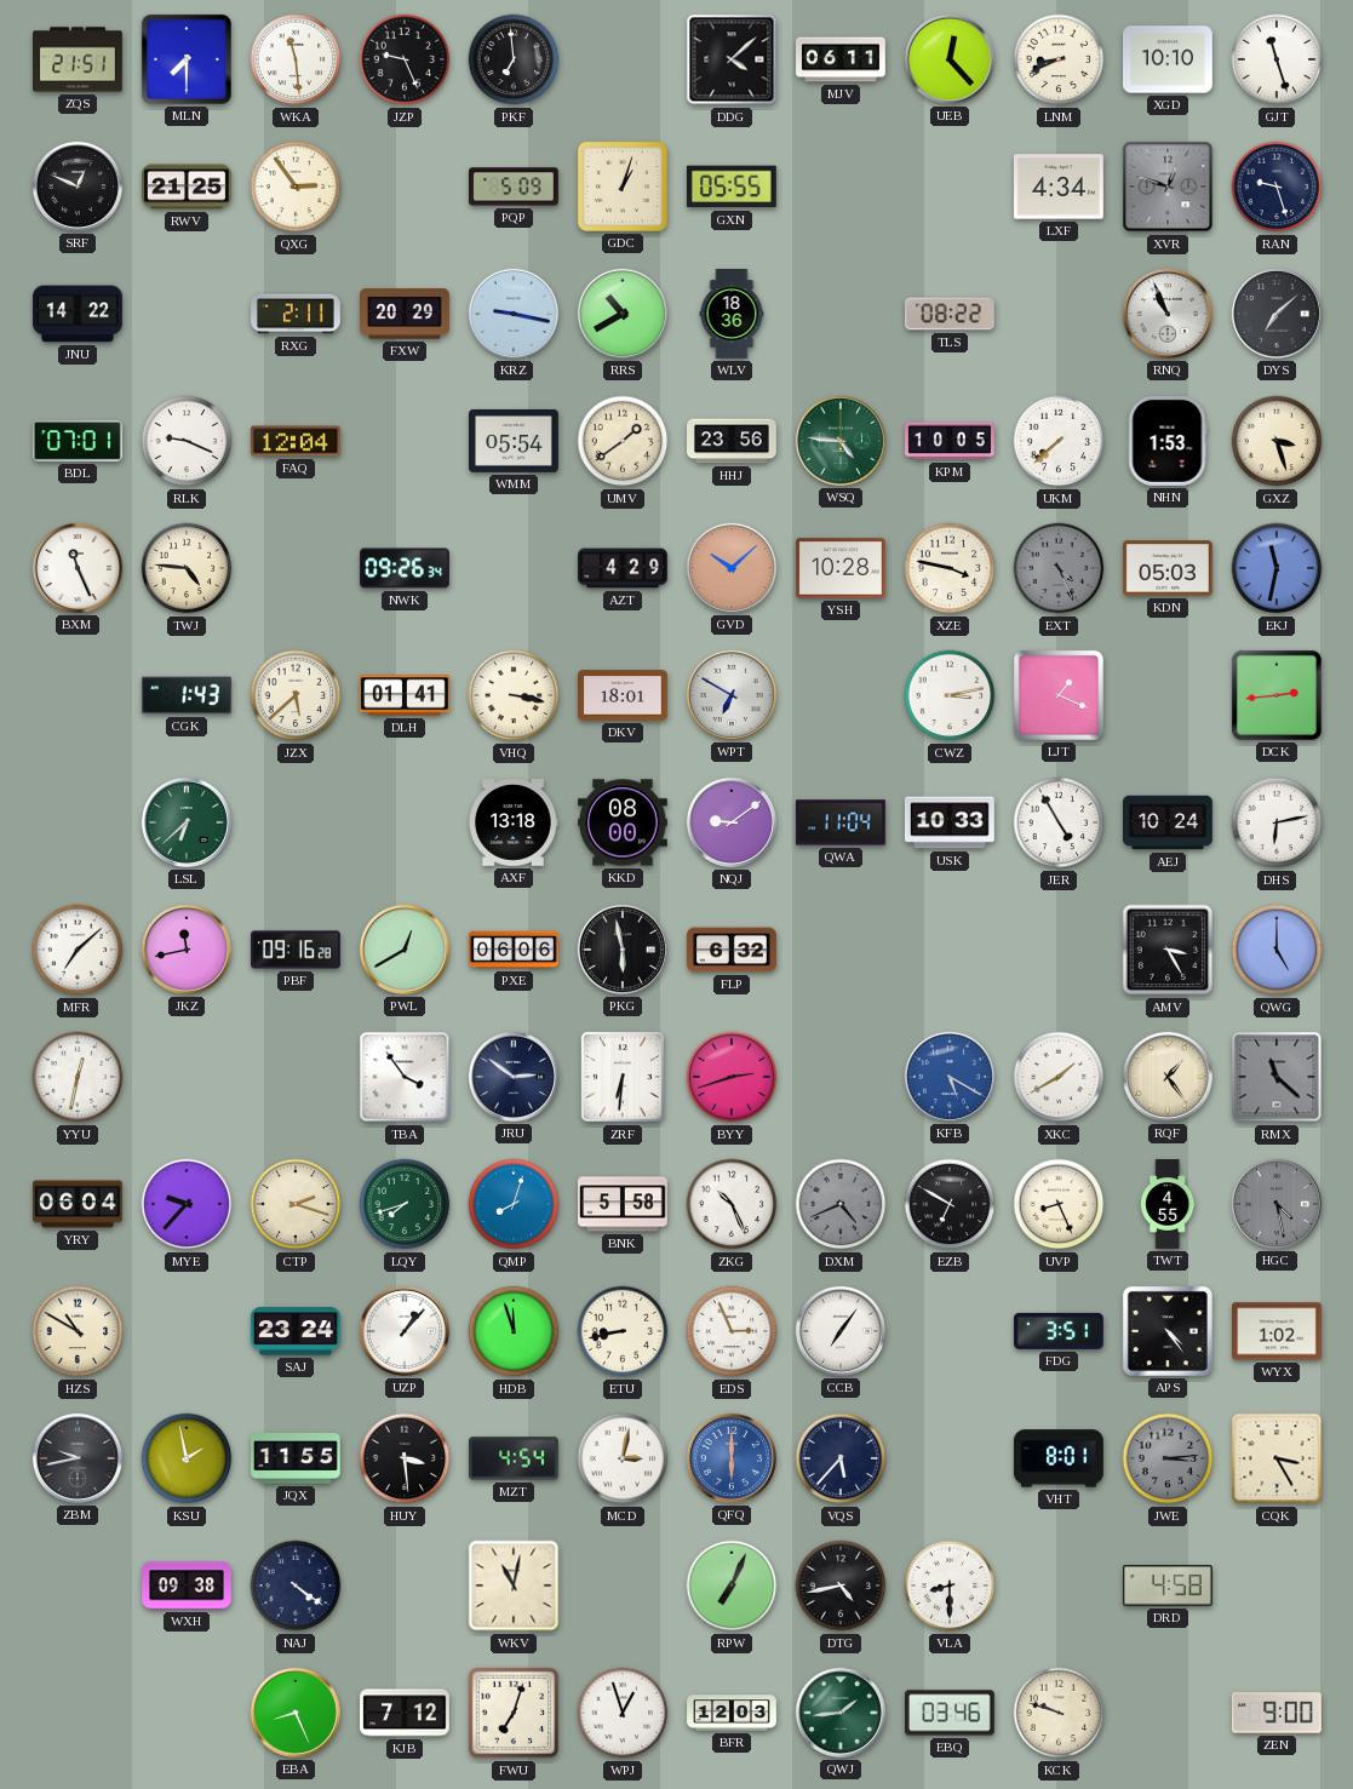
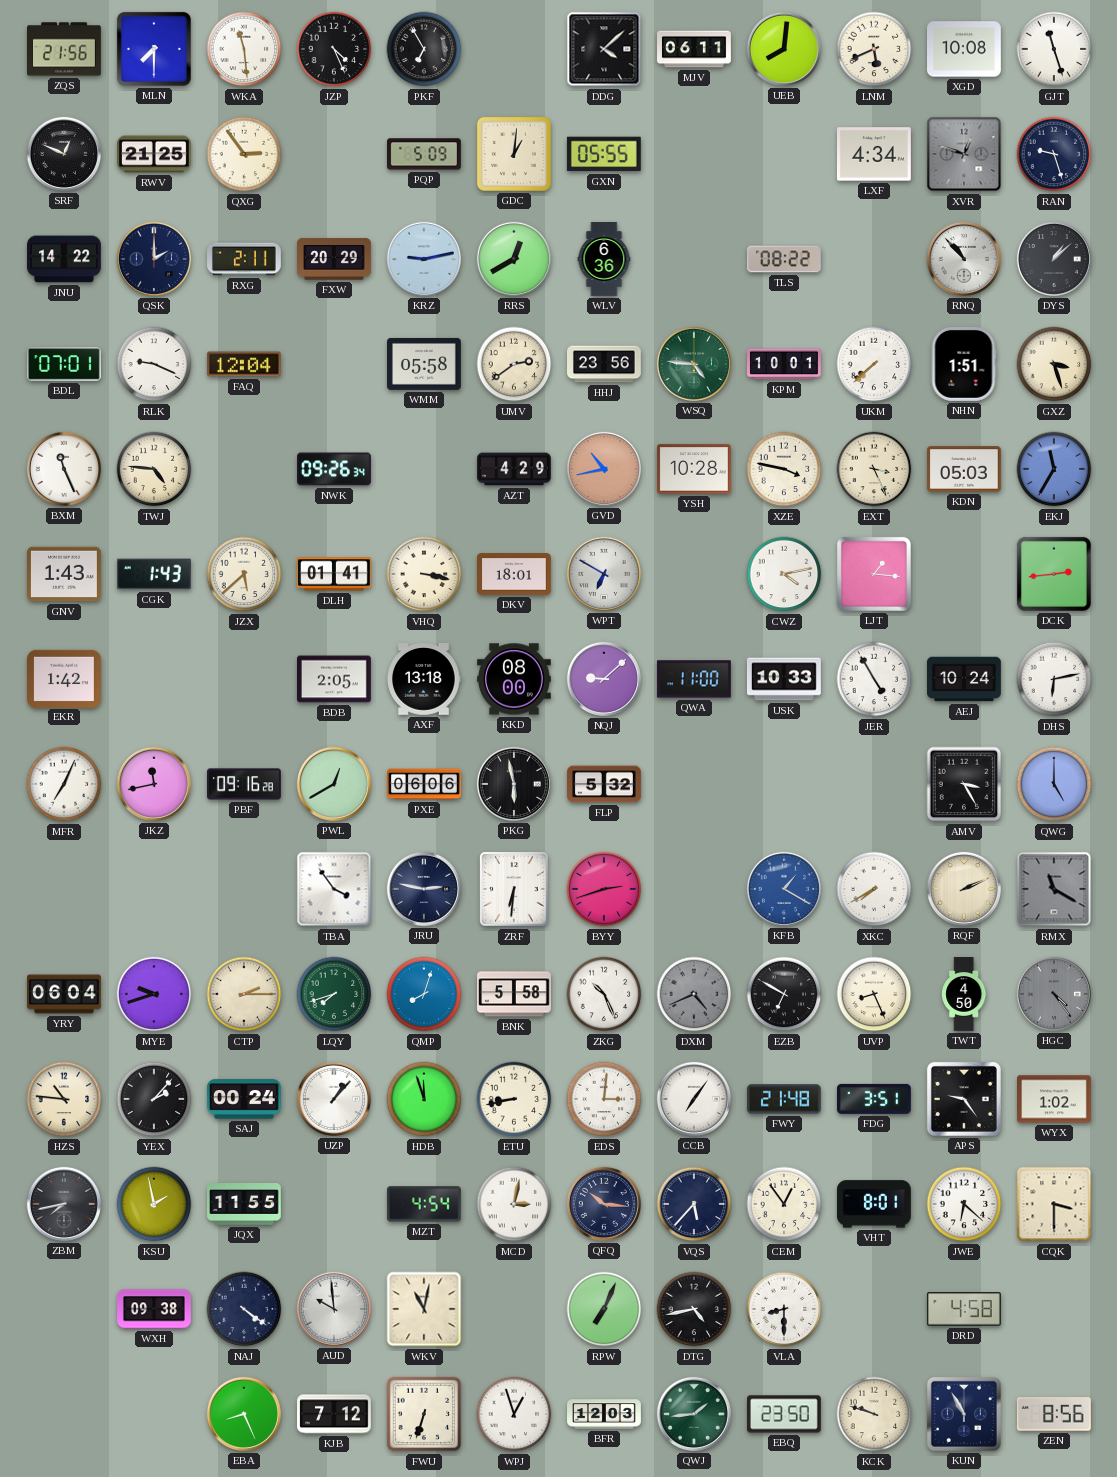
ZQS: 21:51 -> 21:56 (65, 49)
JZP: 9:26 -> 4:26 (334, 49)
PKF: 6:59 -> 6:55 (424, 49)
UEB: 12:23 -> 8:01 (784, 49)
LNM: 8:41 -> 5:41 (874, 49)
XGD: 10:10 -> 10:08 (965, 49)
GDC: 1:03 -> 1:01 (514, 154)
QSK: none -> 2:00 (154, 259)
KRZ: 9:17 -> 9:13 (424, 259)
RRS: 10:40 -> 12:40 (514, 259)
WLV: 18:36 -> 6:36 (604, 259)
RNQ: 10:56 -> 10:53 (964, 259)
DYS: 7:08 -> 1:08 (1054, 259)
WMM: 05:54 -> 05:58 (425, 364)
UMV: 1:39 -> 2:39 (514, 364)
KPM: 10:05 -> 10:01 (785, 364)
NHN: 1:53 -> 1:51 (964, 365)
GVD: 10:08 -> 10:43 (604, 469)
EXT: 4:26 -> 3:26 (874, 469)
EXT dial: grey -> cream (874, 469)
EKJ: 11:32 -> 11:35 (1054, 469)
GNV: none -> 1:43 (65, 574)
CWZ: 3:13 -> 4:13 (784, 574)
LJT: 1:19 -> 1:16 (874, 574)
EKR: none -> 1:42 (65, 678)
LSL: 6:38 -> none (187, 822)
BDB: none -> 2:05 (335, 679)
NQJ: 9:09 -> 9:08 (604, 679)
QWA: 11:04 -> 11:00 (694, 679)
MFR: 7:08 -> 7:04 (64, 784)
FLP: 6:32 -> 5:32 (605, 784)
YYU: 12:32 -> none (78, 1077)
JRU: 2:51 -> 2:47 (424, 889)
KFB: 5:20 -> 1:20 (784, 889)
XKC: 1:40 -> 7:40 (874, 889)
RQF: 1:24 -> 2:11 (964, 889)
RMX: 11:22 -> 11:20 (1054, 889)
MYE: 9:37 -> 9:42 (154, 994)
CTP: 2:18 -> 2:15 (244, 994)
TWT: 4:55 -> 4:50 (964, 994)
HGC: 4:28 -> 4:24 (1054, 994)
HZS: 10:50 -> 10:46 (64, 1099)
YEX: none -> 2:07 (154, 1099)
SAJ: 23:24 -> 00:24 (244, 1099)
EDS: 2:56 -> 3:01 (604, 1099)
FWY: none -> 21:48 (784, 1099)
APS: 4:24 -> 9:24 (964, 1099)
ZBM: 9:43 -> 7:43 (64, 1204)
HUY: 3:29 -> none (405, 1458)
QFQ: 6:00 -> 10:16 (604, 1204)
QFQ dial: blue -> navy (604, 1204)
CEM: none -> 12:54 (784, 1204)
JWE: 3:14 -> 6:22 (964, 1204)
JWE dial: grey -> white (964, 1204)
CQK: 3:25 -> 3:30 (1054, 1204)
AUD: none -> 9:59 (334, 1309)
FWU: 7:03 -> 6:33 (424, 1414)
EBQ: 03:46 -> 23:50 (785, 1414)
KUN: none -> 10:55 (964, 1414)
ZEN: 9:00 -> 8:56 (1054, 1414)
